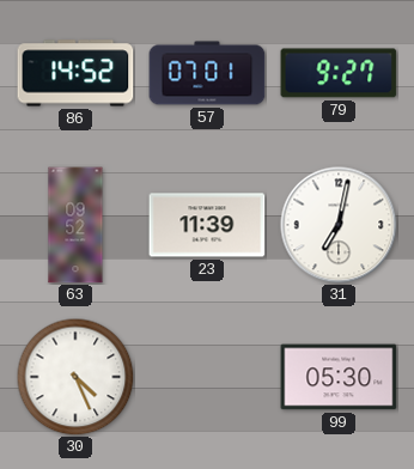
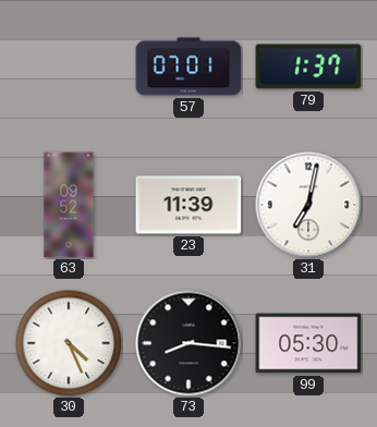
86: 14:52 -> none (75, 73)
79: 9:27 -> 1:37 (308, 66)
73: none -> 8:16 (188, 343)
